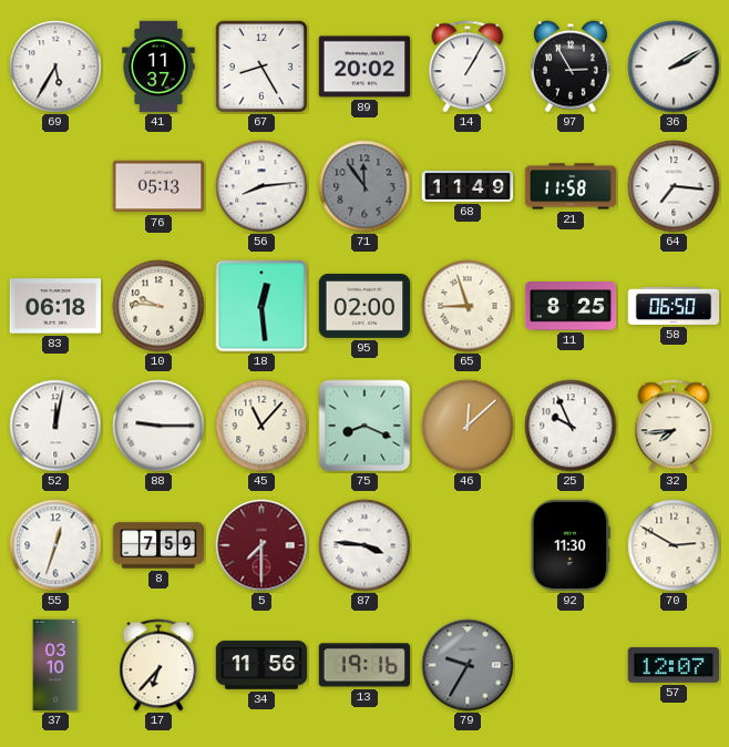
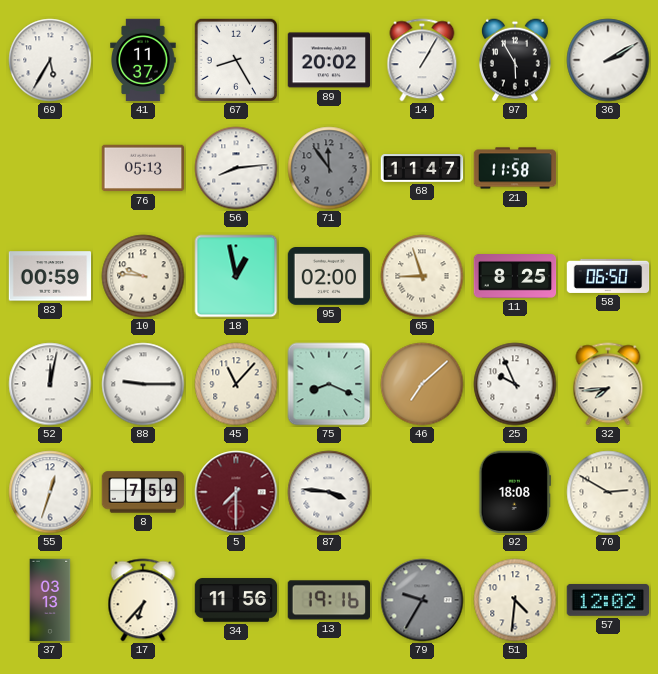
97: 2:55 -> 5:55 (516, 60)
68: 11:49 -> 11:47 (422, 169)
64: 7:16 -> none (674, 186)
83: 06:18 -> 00:59 (50, 276)
18: 12:29 -> 12:58 (236, 276)
46: 12:08 -> 7:08 (422, 384)
92: 11:30 -> 18:08 (514, 492)
37: 03:10 -> 03:13 (50, 600)
51: none -> 4:31 (515, 600)
57: 12:07 -> 12:02 (608, 600)
